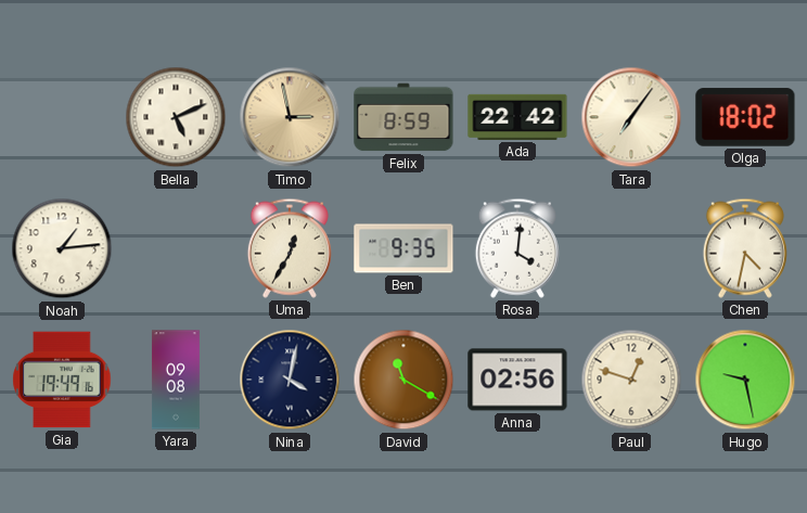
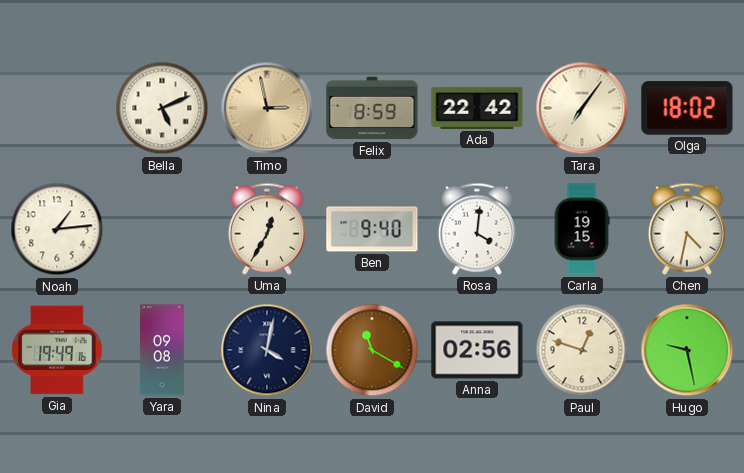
Ben: 9:35 -> 9:40 (372, 229)
Carla: none -> 19:15 (582, 229)
